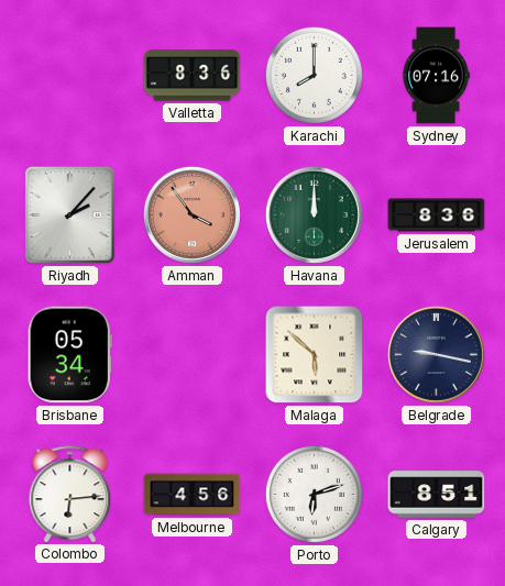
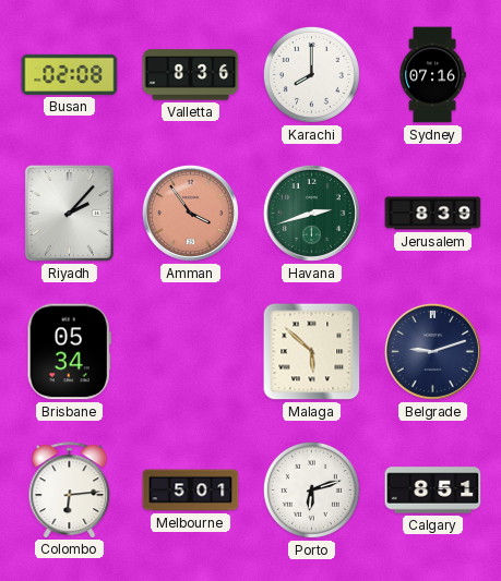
Busan: none -> 02:08 (70, 74)
Havana: 12:00 -> 2:42 (311, 213)
Jerusalem: 8:36 -> 8:39 (433, 214)
Belgrade: 9:17 -> 9:12 (432, 351)
Melbourne: 4:56 -> 5:01 (191, 491)
